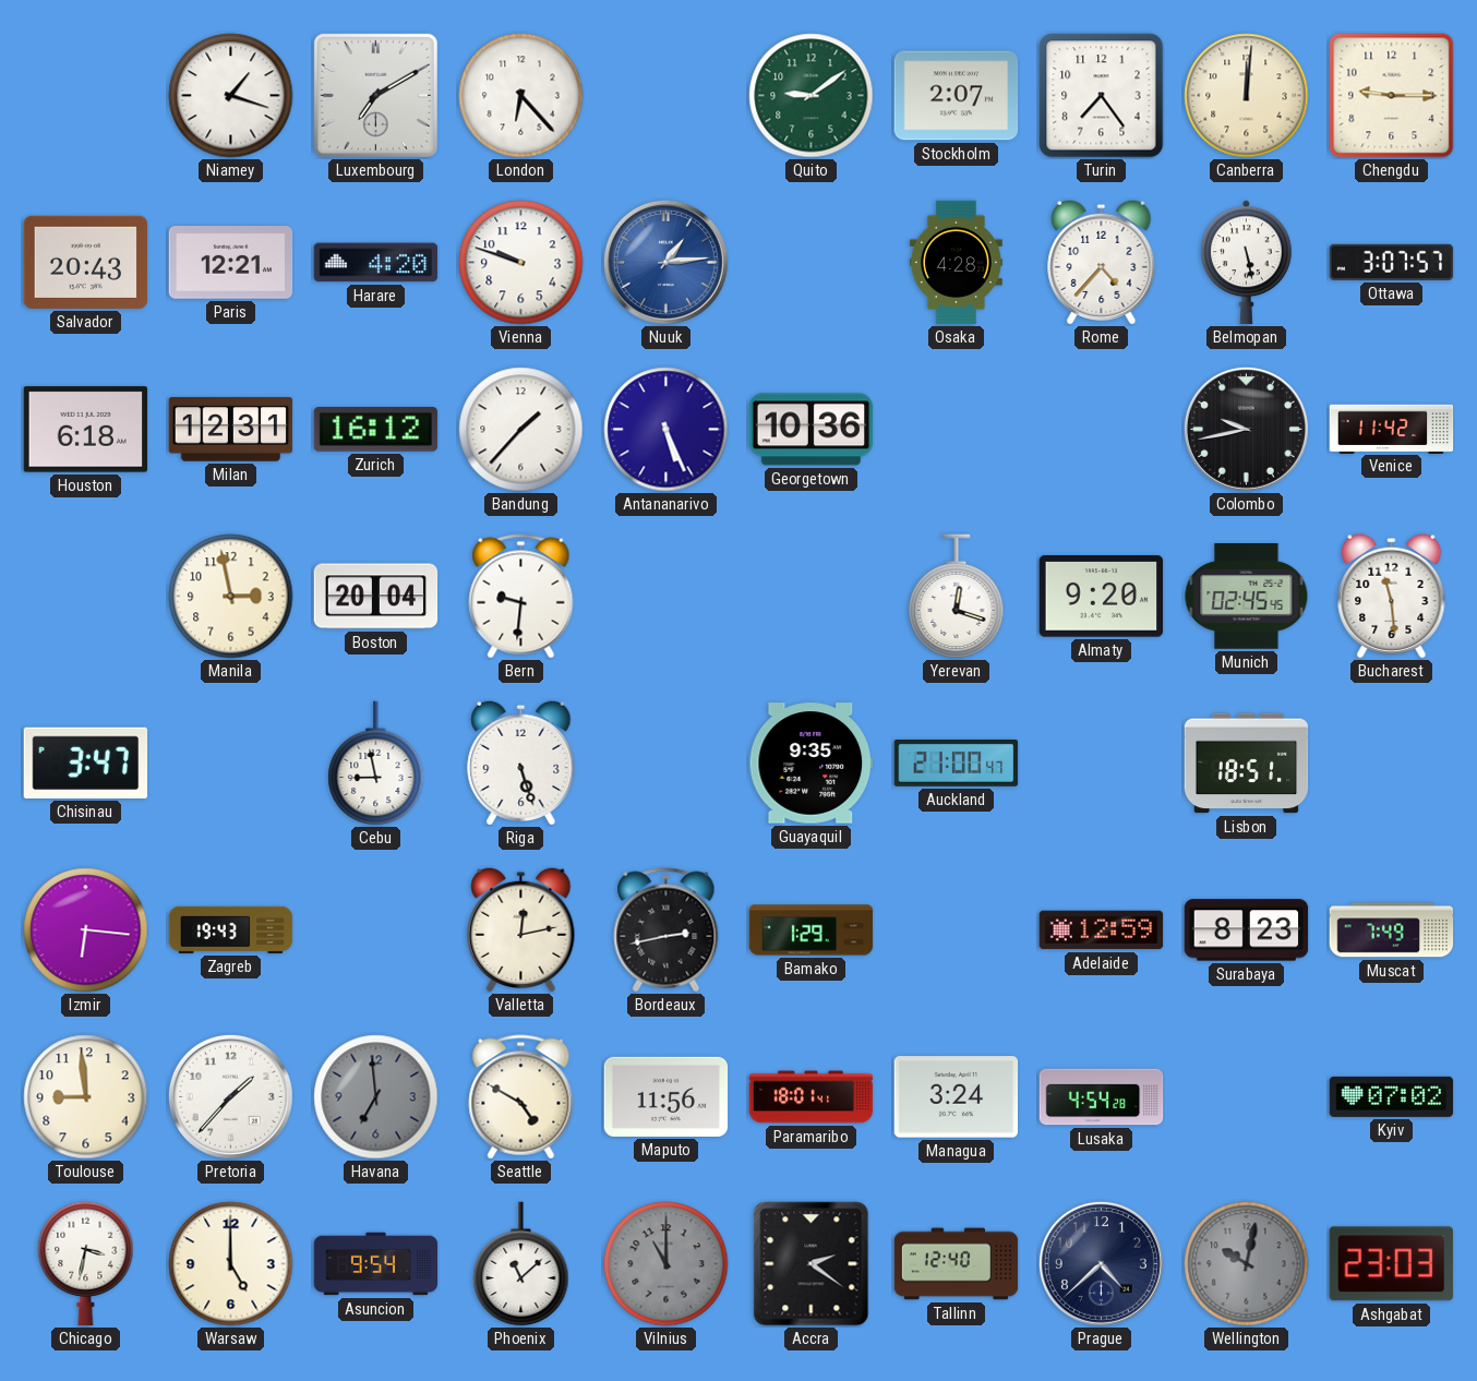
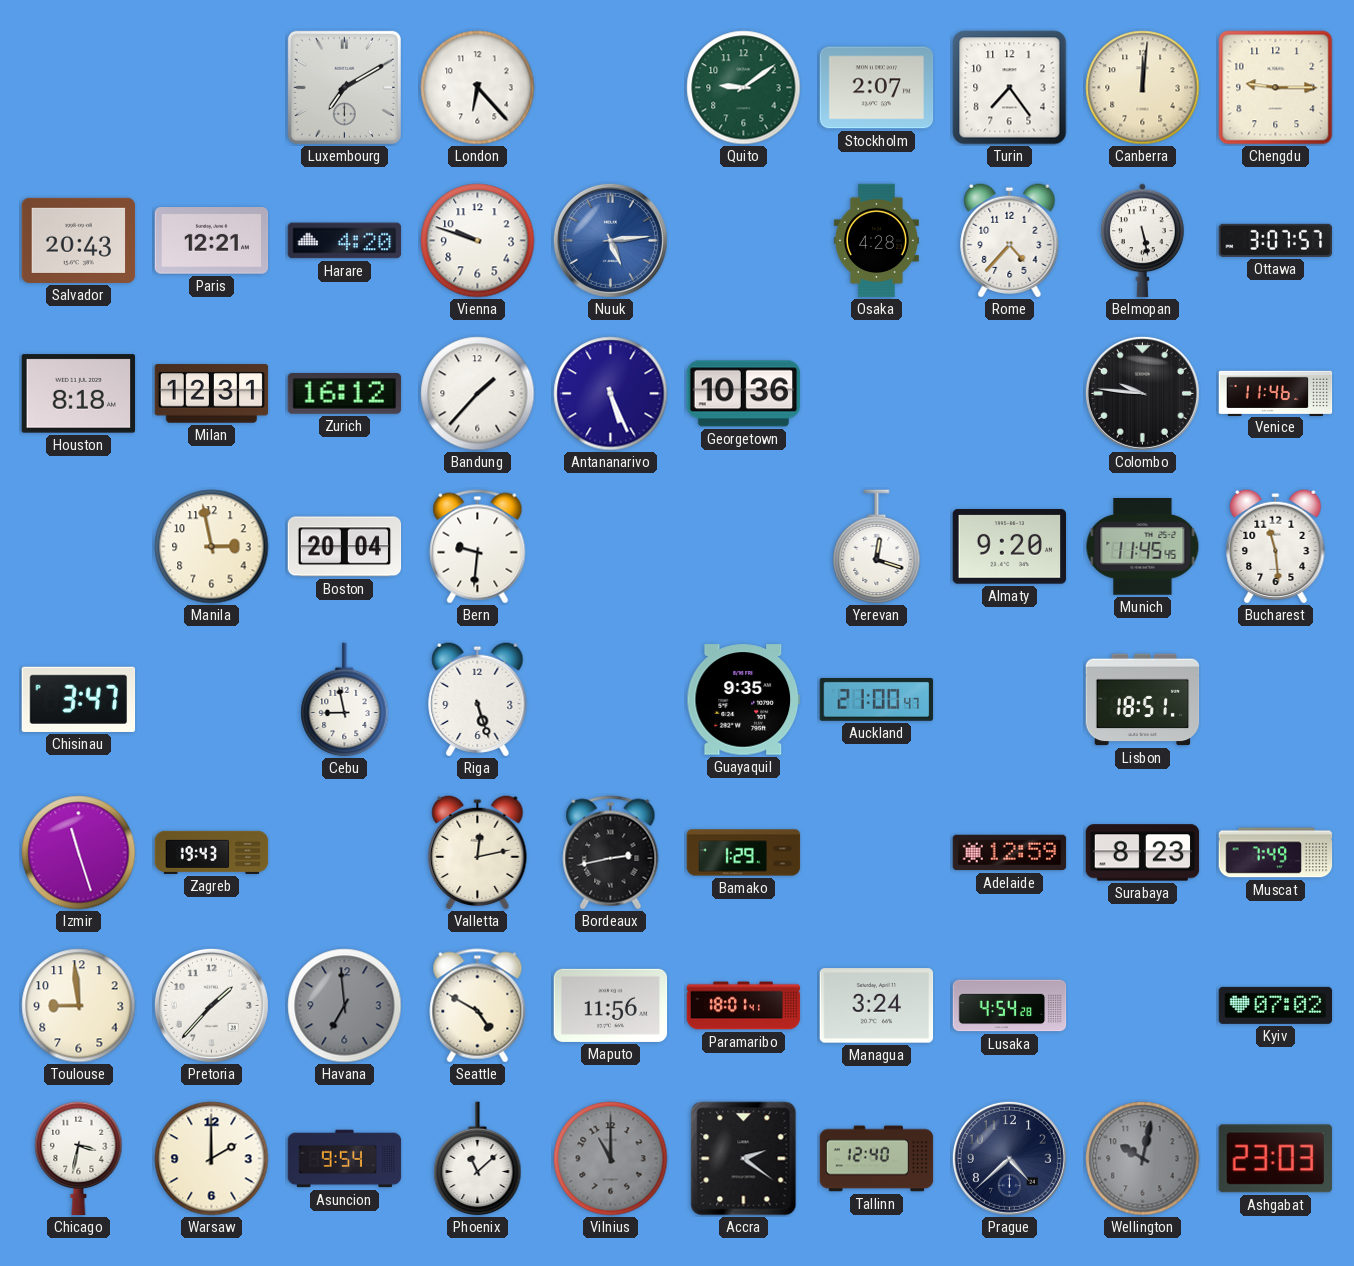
Niamey: 1:18 -> none (231, 96)
Nuuk: 1:14 -> 5:14 (610, 240)
Houston: 6:18 -> 8:18 (79, 394)
Colombo: 9:43 -> 9:46 (1142, 393)
Venice: 11:42 -> 11:46 (1276, 393)
Munich: 02:45 -> 11:45 (1143, 547)
Izmir: 6:16 -> 11:27 (79, 853)
Warsaw: 5:00 -> 2:00 (212, 1159)
